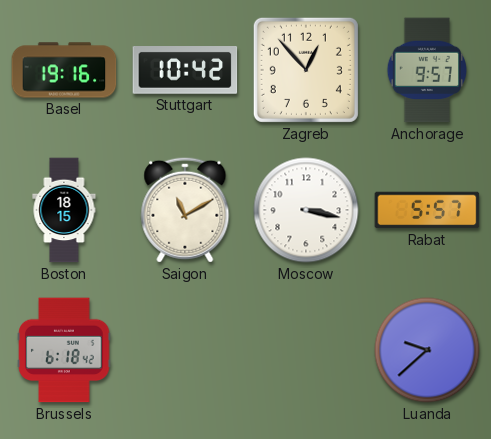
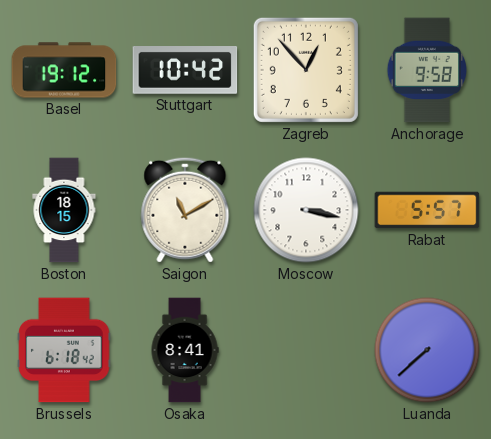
Basel: 19:16 -> 19:12 (64, 70)
Anchorage: 9:57 -> 9:58 (427, 70)
Osaka: none -> 8:41 (185, 350)
Luanda: 9:38 -> 7:38 (427, 350)
